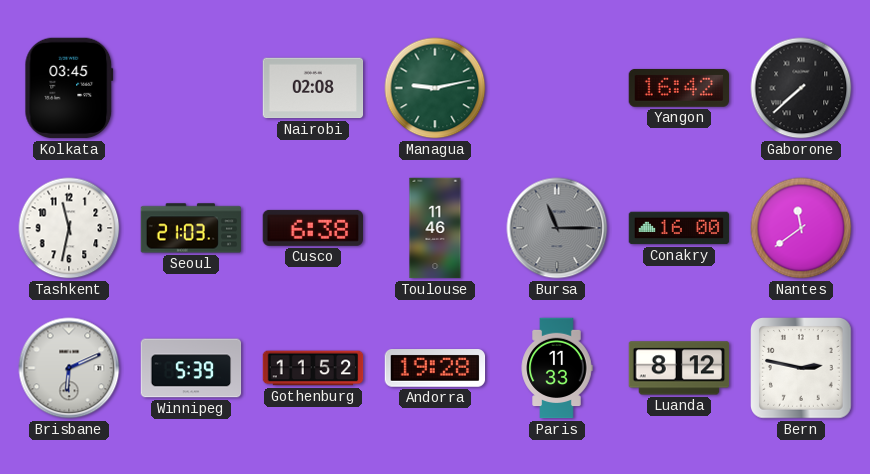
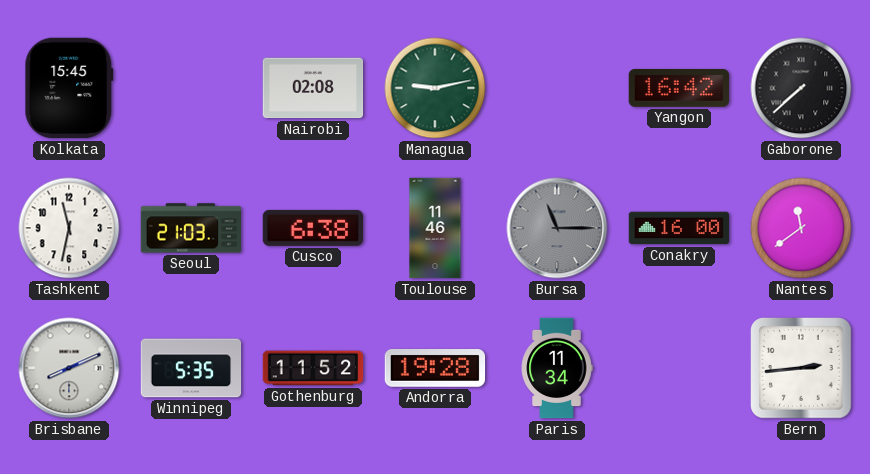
Kolkata: 03:45 -> 15:45 (69, 88)
Brisbane: 6:11 -> 8:11 (69, 368)
Winnipeg: 5:39 -> 5:35 (191, 368)
Paris: 11:33 -> 11:34 (557, 368)
Luanda: 8:12 -> none (679, 368)
Bern: 2:47 -> 2:44 (802, 369)
